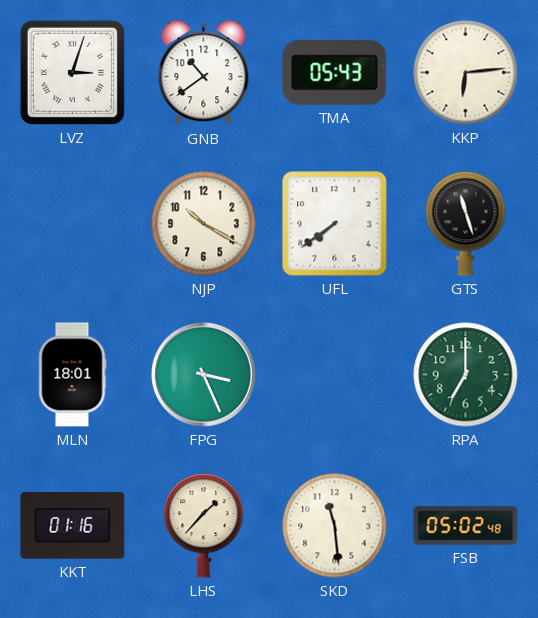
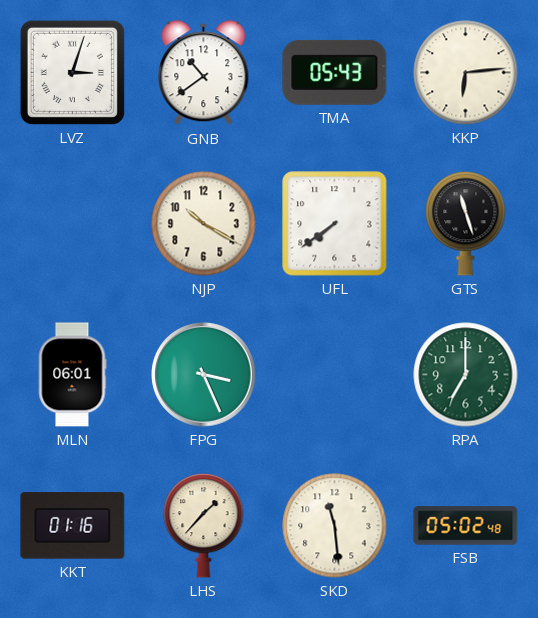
MLN: 18:01 -> 06:01 (72, 375)
